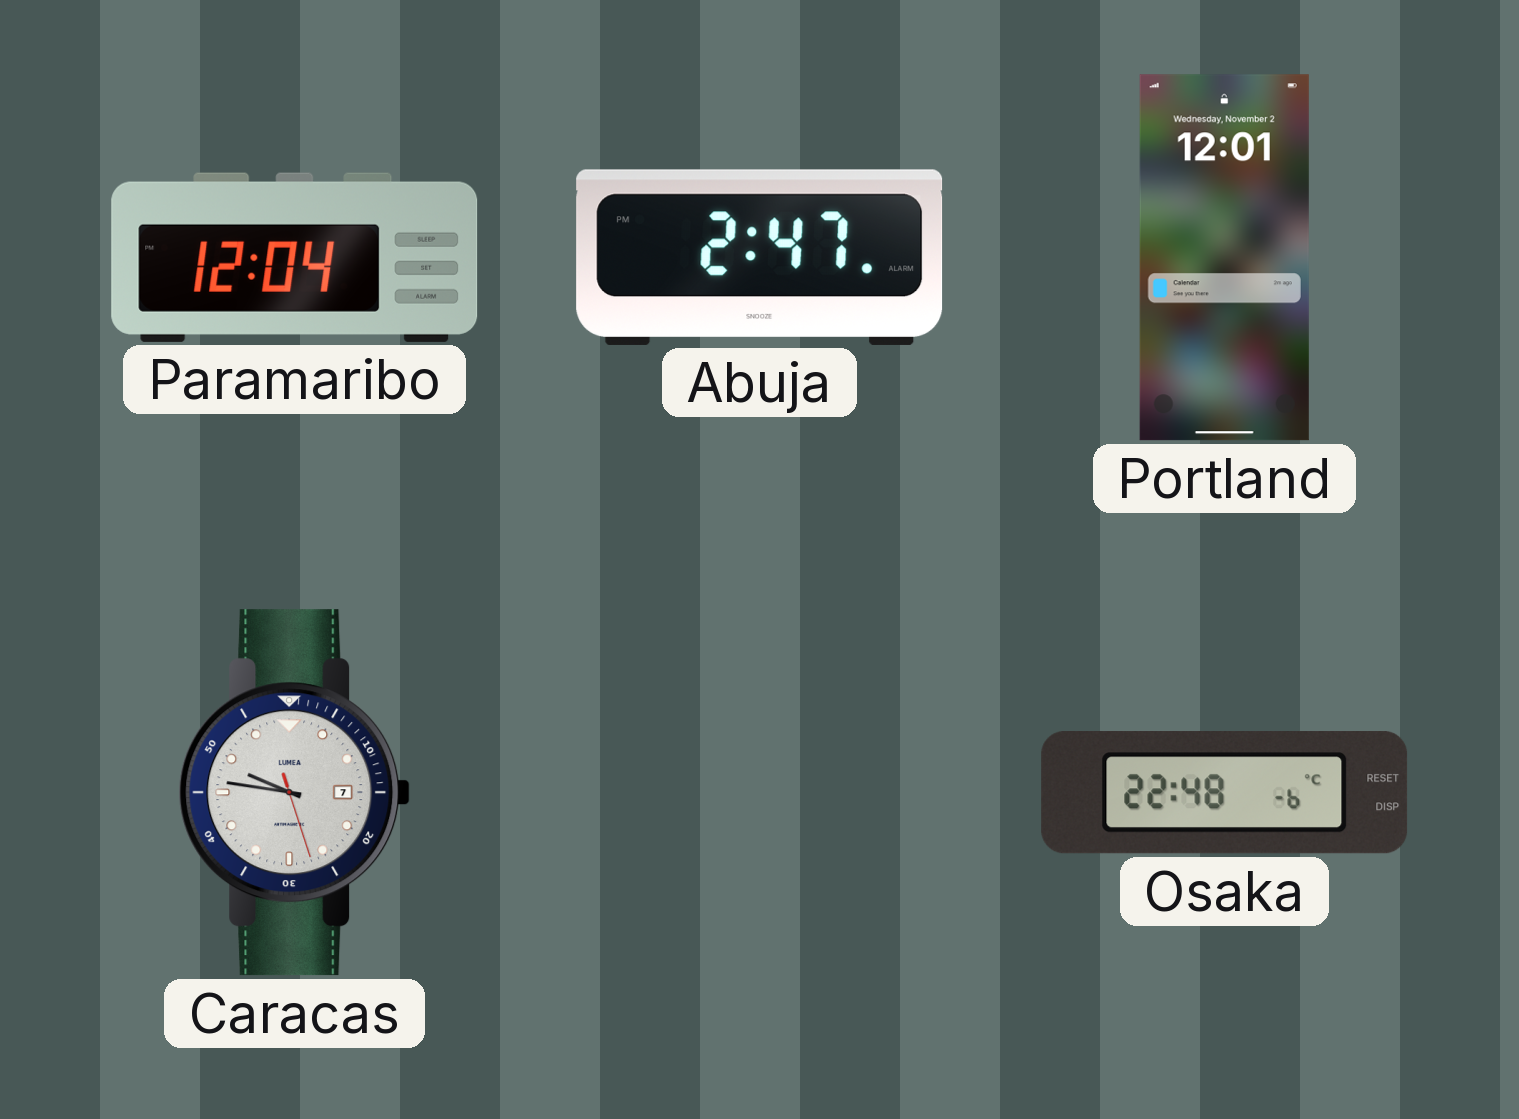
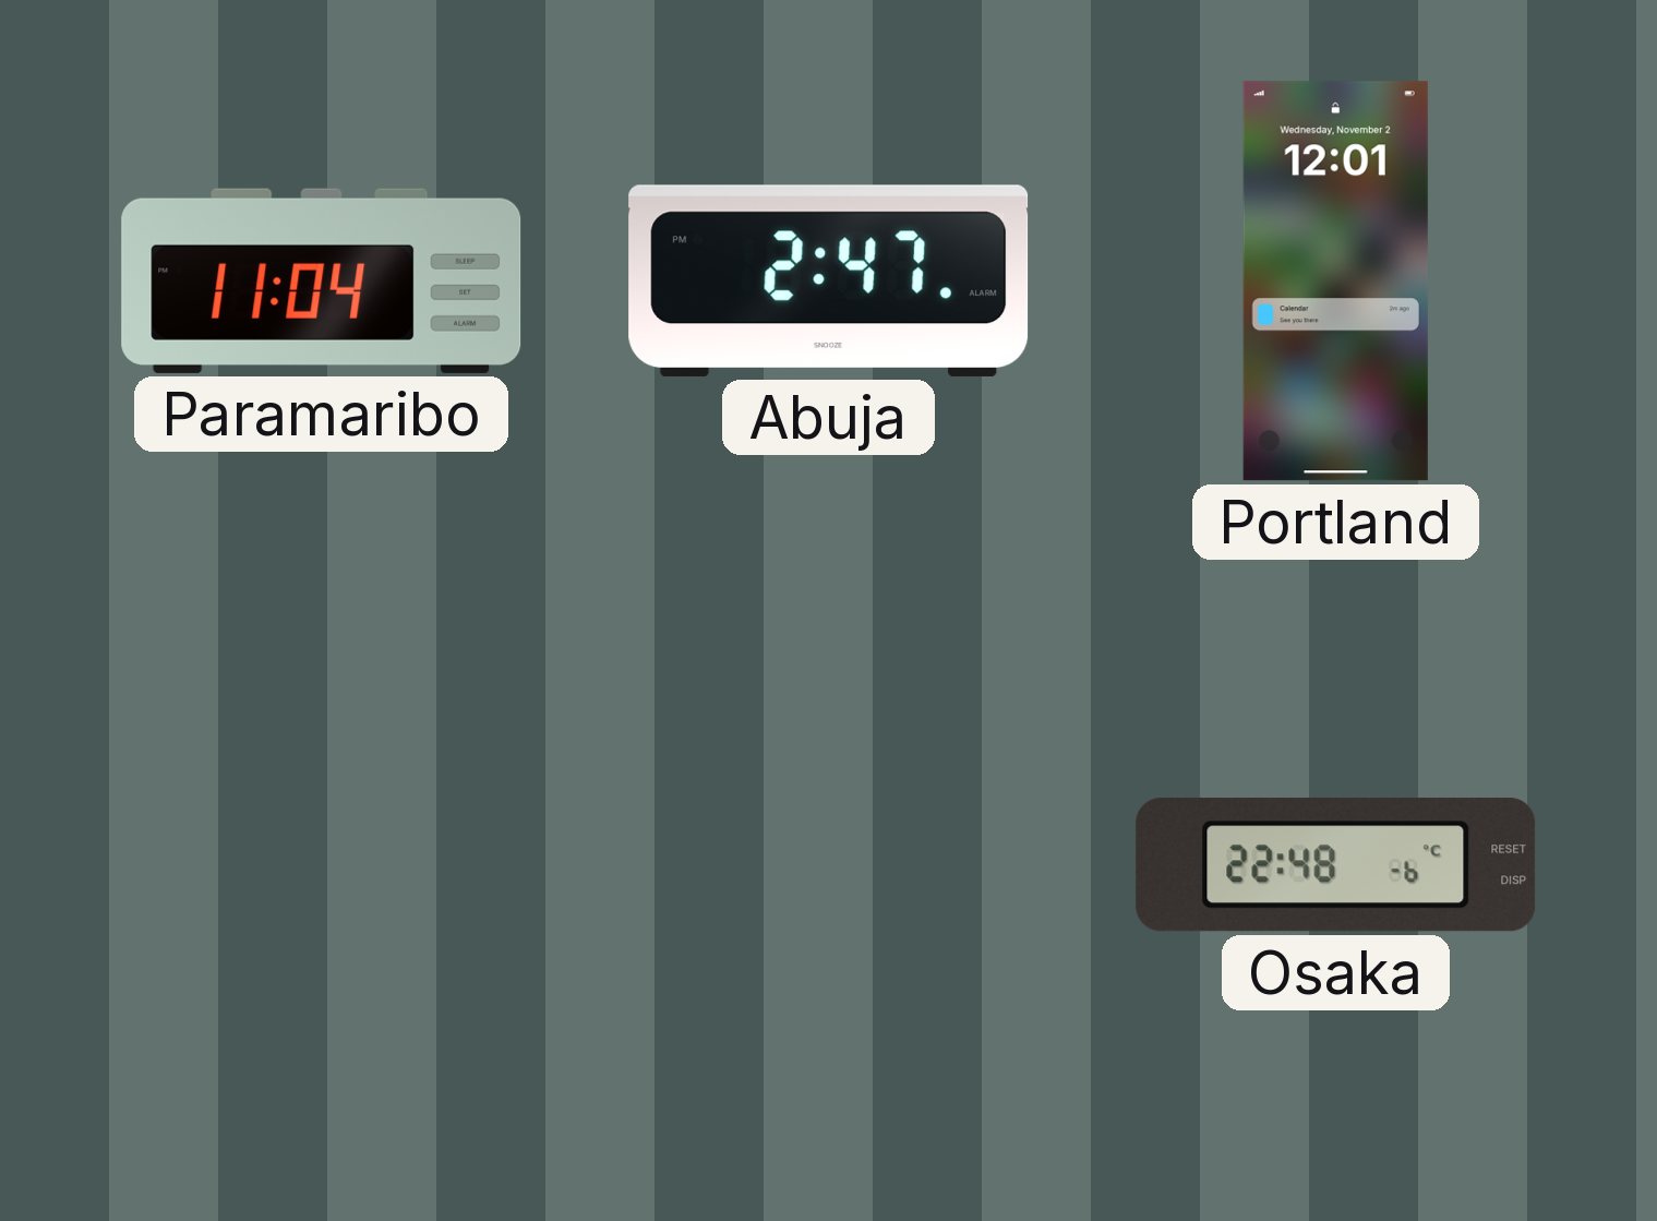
Paramaribo: 12:04 -> 11:04 (322, 280)
Caracas: 9:46 -> none (295, 793)
